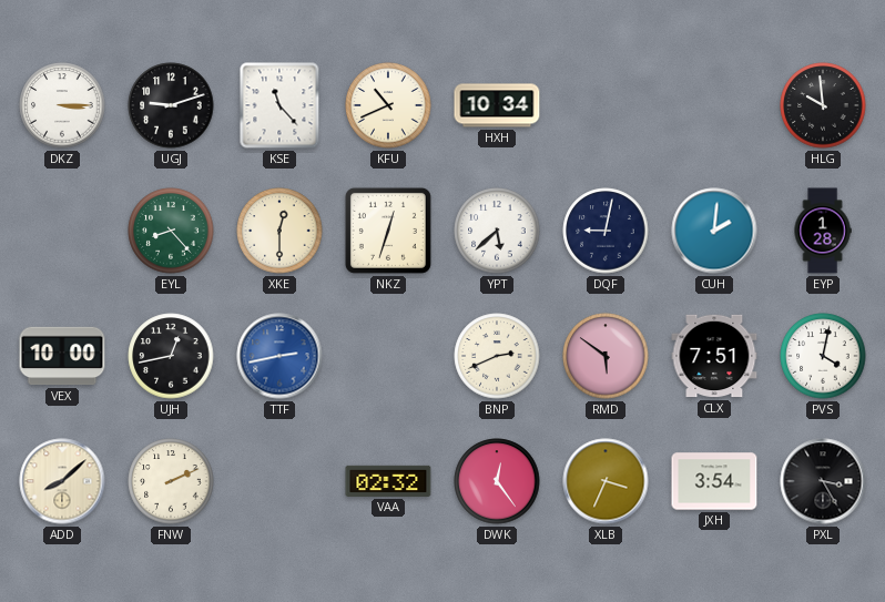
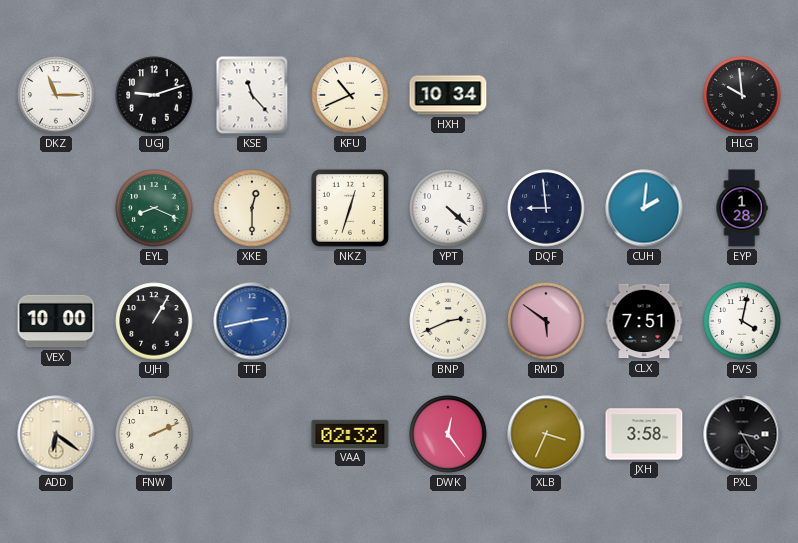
DKZ: 3:15 -> 11:15 (56, 95)
EYL: 8:23 -> 8:19 (154, 208)
YPT: 5:38 -> 4:22 (448, 208)
DQF: 9:02 -> 8:59 (546, 208)
UJH: 12:43 -> 1:05 (154, 321)
ADD: 8:08 -> 6:21 (56, 434)
JXH: 3:54 -> 3:58 (644, 434)
